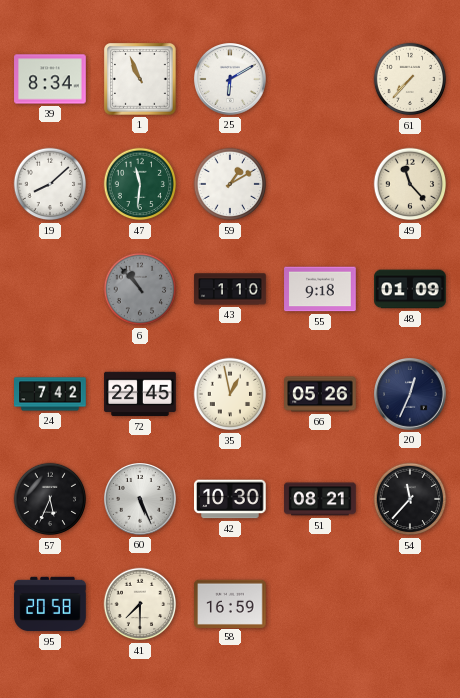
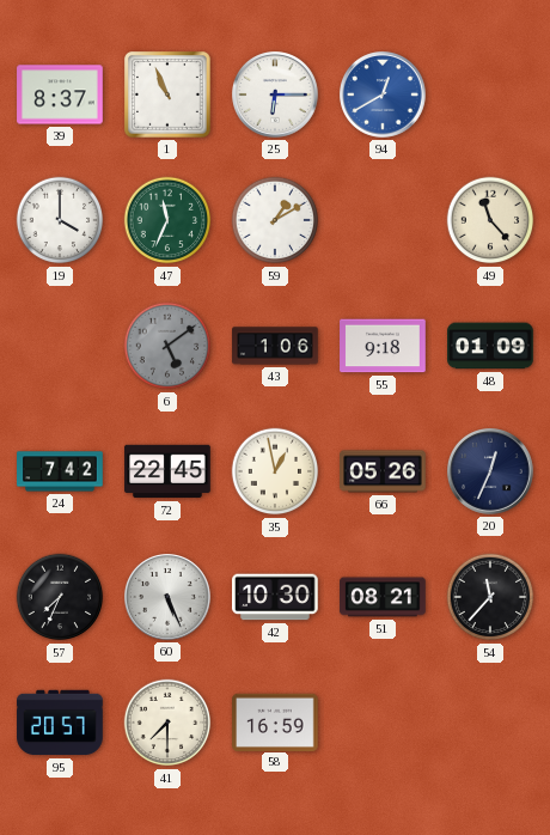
39: 8:34 -> 8:37 (60, 95)
25: 6:10 -> 6:15 (276, 96)
94: none -> 12:40 (384, 96)
61: 7:37 -> none (410, 79)
19: 8:08 -> 4:00 (60, 220)
47: 11:31 -> 11:34 (167, 220)
6: 10:53 -> 5:09 (167, 346)
43: 1:10 -> 1:06 (275, 346)
57: 5:34 -> 7:34 (60, 597)
95: 20:58 -> 20:57 (60, 723)
